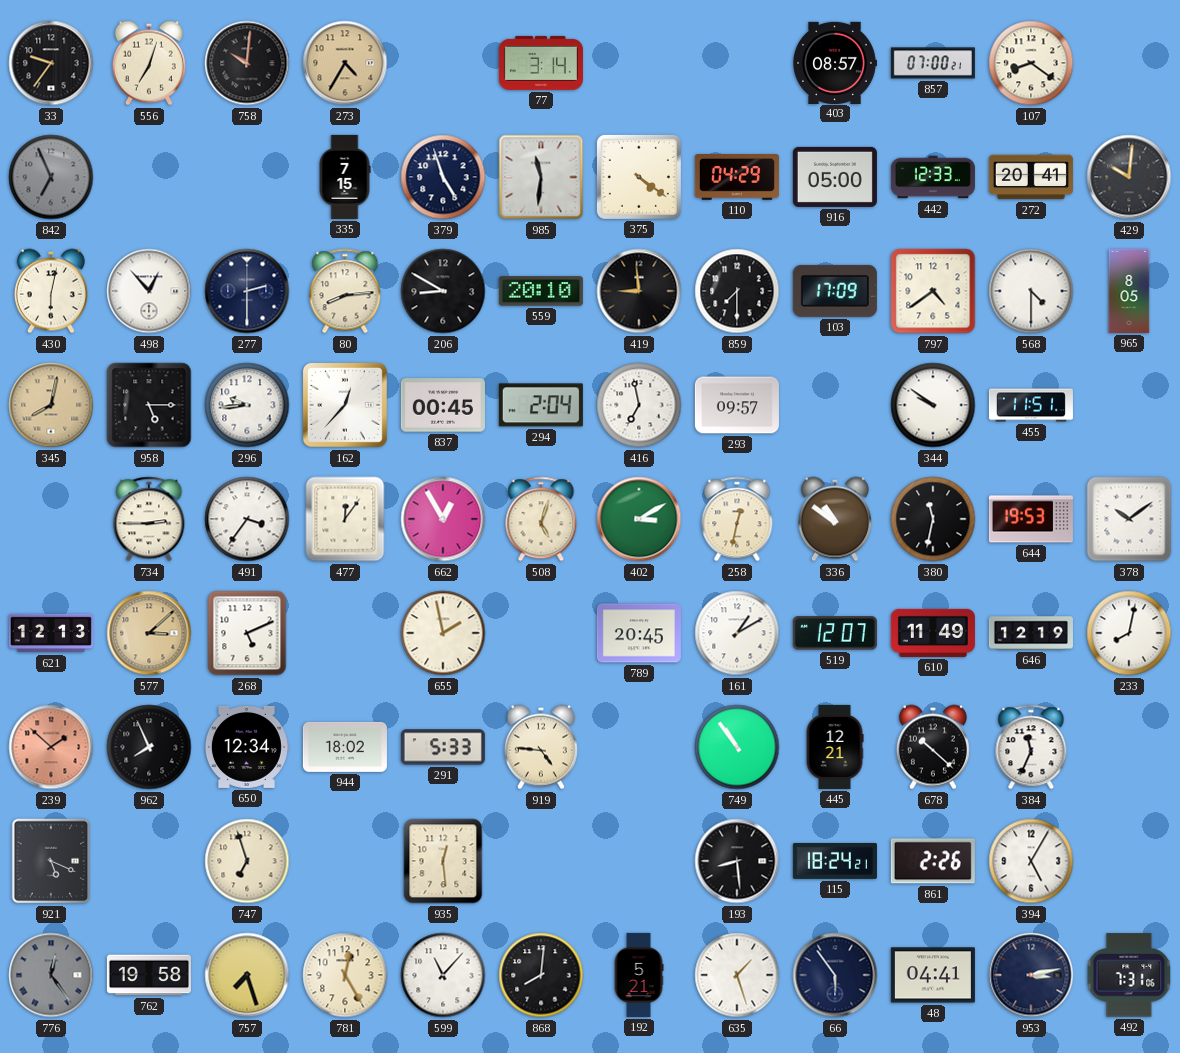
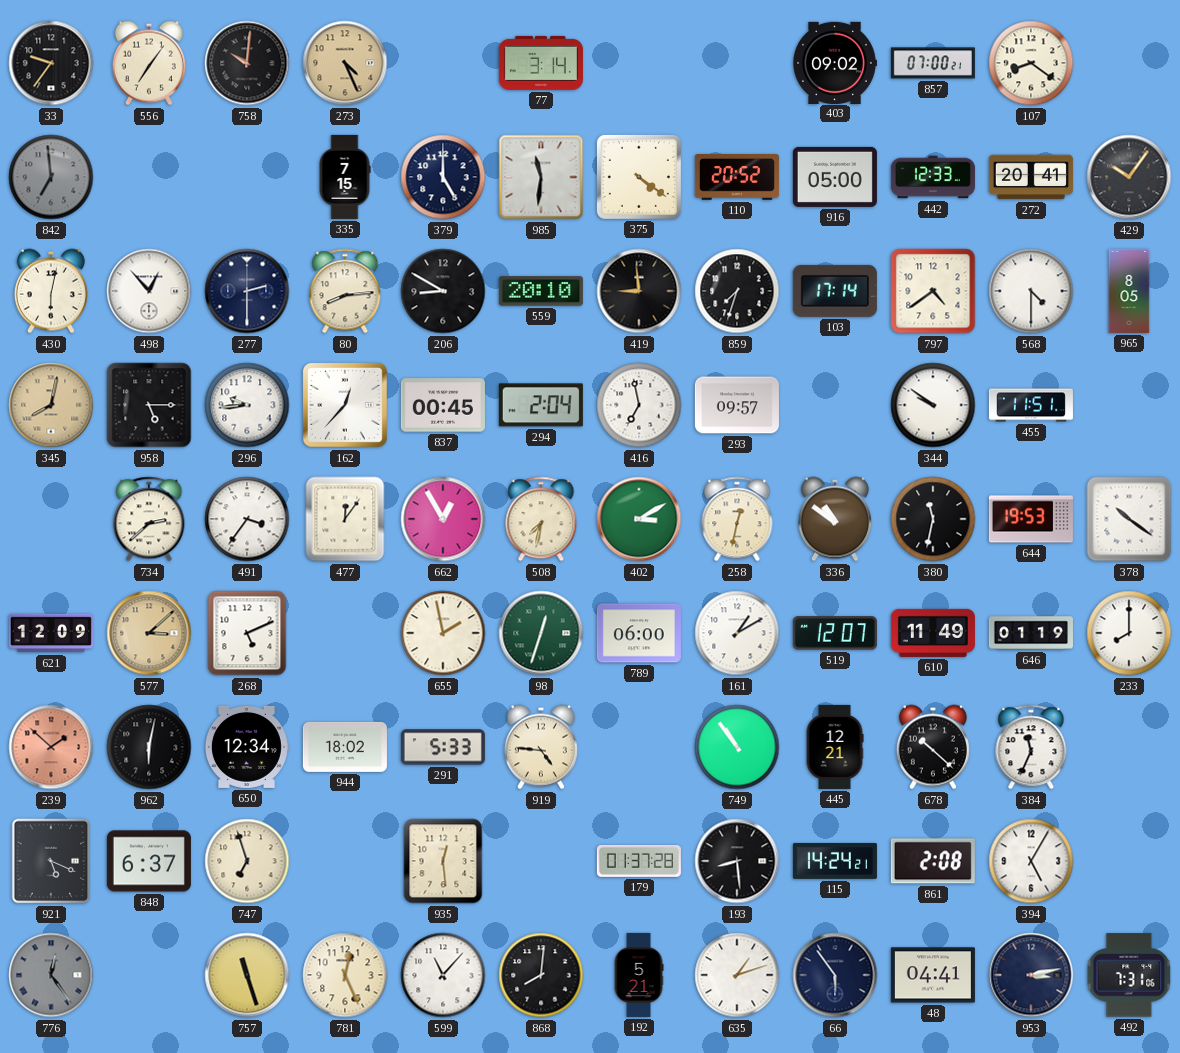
556: 7:03 -> 7:06 (149, 63)
273: 4:35 -> 4:26 (345, 63)
403: 08:57 -> 09:02 (835, 62)
842: 6:56 -> 6:59 (51, 177)
379: 4:57 -> 5:00 (443, 177)
110: 04:29 -> 20:52 (737, 178)
429: 10:01 -> 10:06 (1129, 177)
859: 7:30 -> 7:33 (737, 291)
103: 17:09 -> 17:14 (835, 291)
734: 2:45 -> 2:38 (149, 519)
508: 5:03 -> 7:32 (541, 519)
378: 10:09 -> 10:21 (1129, 519)
621: 12:13 -> 12:09 (51, 633)
98: none -> 12:33 (541, 633)
789: 20:45 -> 06:00 (639, 633)
646: 12:19 -> 01:19 (1031, 633)
233: 8:02 -> 8:00 (1129, 633)
962: 7:56 -> 6:02 (149, 747)
848: none -> 6:37 (149, 861)
179: none -> 01:37 (639, 861)
115: 18:24 -> 14:24 (835, 861)
861: 2:26 -> 2:08 (933, 861)
762: 19:58 -> none (149, 975)
757: 7:27 -> 11:27 (247, 975)
781: 12:25 -> 12:26 (345, 975)
635: 1:27 -> 1:12 (737, 975)
